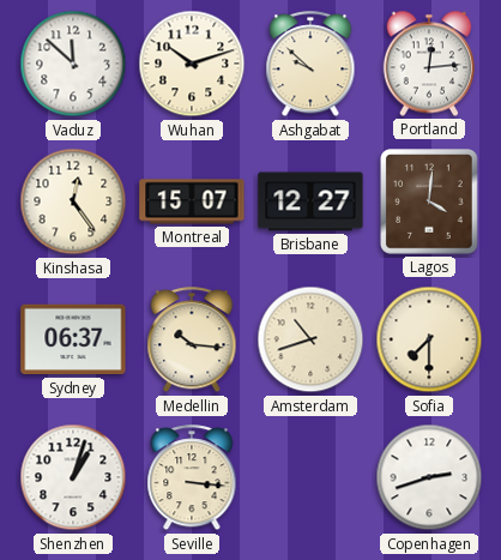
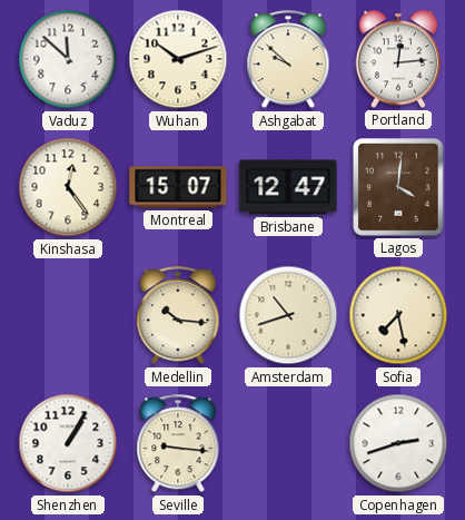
Brisbane: 12:27 -> 12:47 (288, 187)
Sydney: 06:37 -> none (73, 339)
Sofia: 7:30 -> 7:28 (398, 315)
Shenzhen: 1:03 -> 1:05 (68, 443)
Seville: 3:16 -> 9:16 (178, 444)
